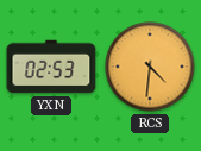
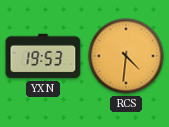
YXN: 02:53 -> 19:53 (43, 56)
